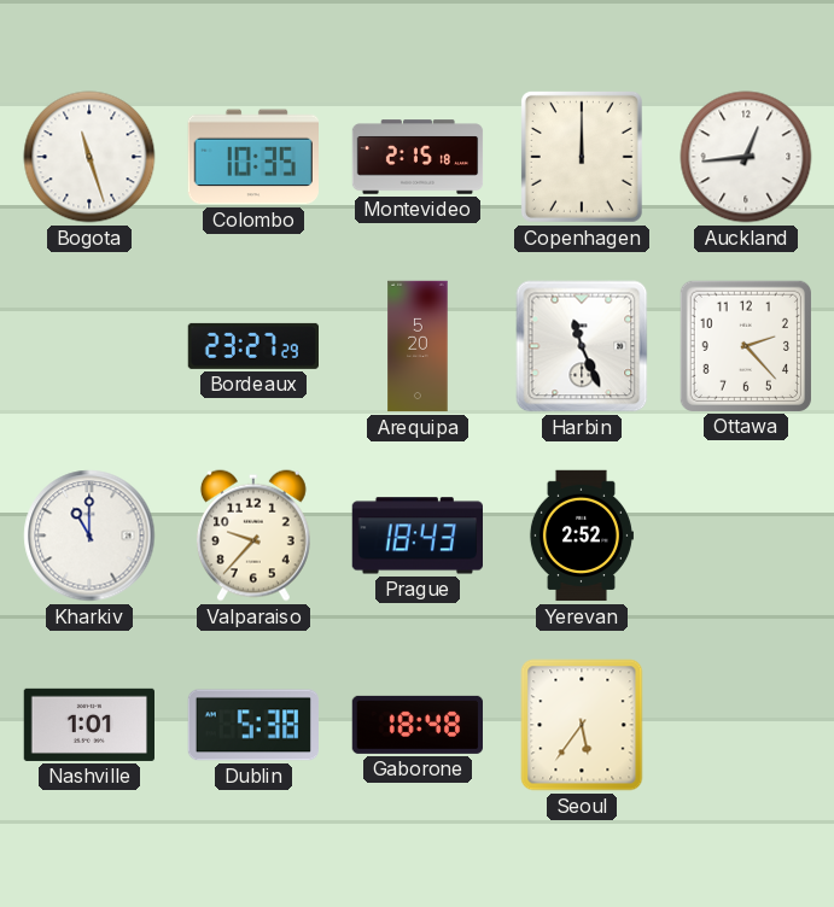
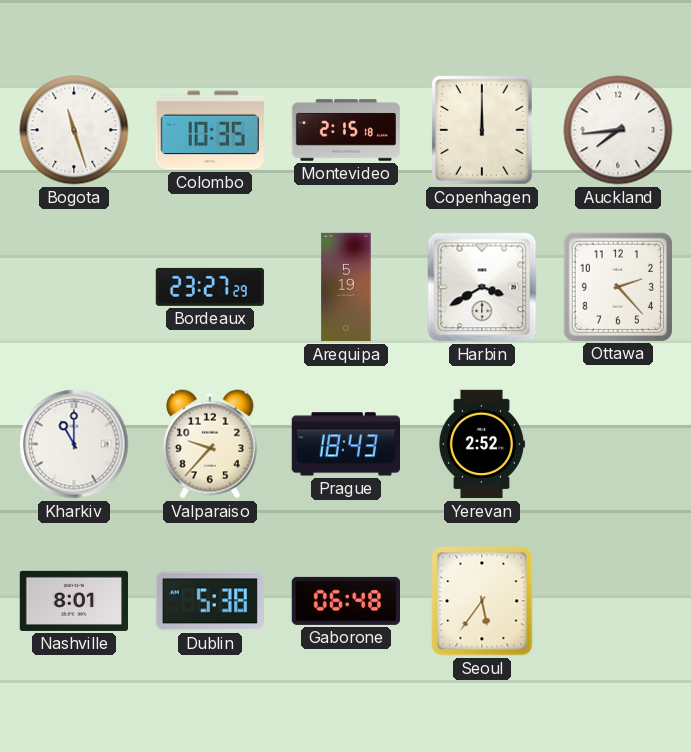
Auckland: 12:44 -> 7:44 (618, 130)
Arequipa: 5:20 -> 5:19 (346, 287)
Harbin: 11:26 -> 3:40 (482, 287)
Nashville: 1:01 -> 8:01 (73, 601)
Gaborone: 18:48 -> 06:48 (345, 601)
